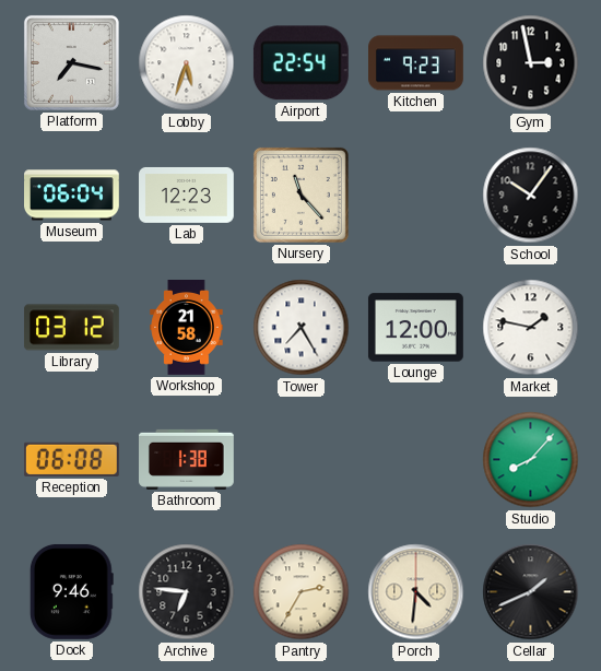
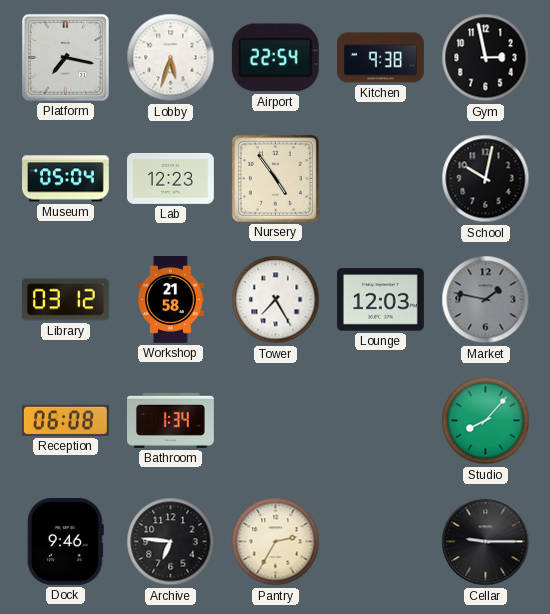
Kitchen: 9:23 -> 9:38 (381, 58)
Museum: 06:04 -> 05:04 (66, 179)
Nursery: 11:23 -> 4:54 (275, 178)
School: 10:06 -> 10:02 (486, 179)
Lounge: 12:00 -> 12:03 (380, 300)
Market dial: white -> grey (486, 300)
Bathroom: 1:38 -> 1:34 (171, 420)
Porch: 4:31 -> none (416, 592)
Cellar: 1:41 -> 9:15 (486, 542)
